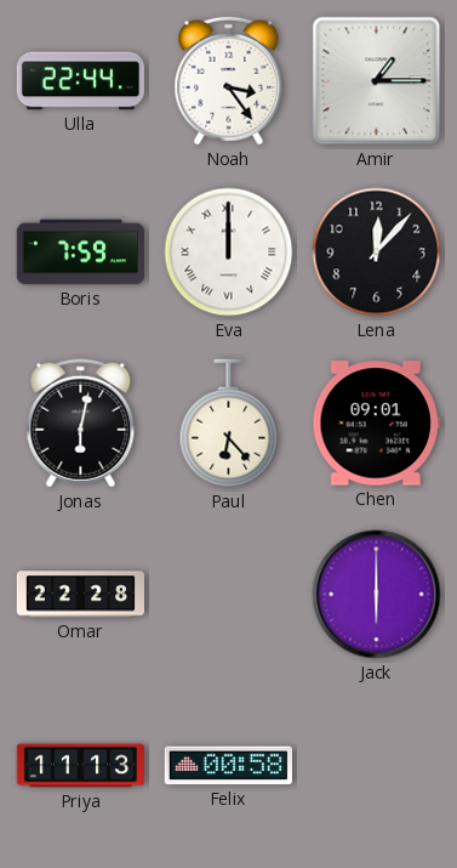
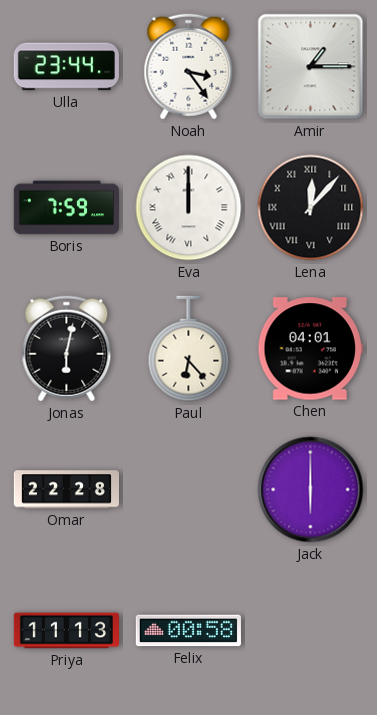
Ulla: 22:44 -> 23:44 (66, 67)
Lena numerals: Arabic -> Roman (311, 208)
Chen: 09:01 -> 04:01 (310, 349)
